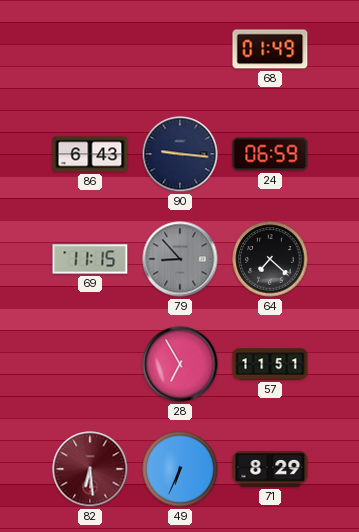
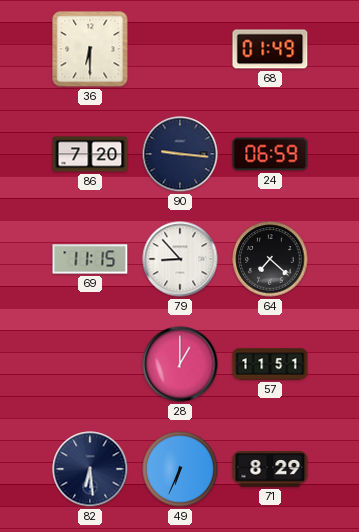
36: none -> 6:30 (90, 49)
86: 6:43 -> 7:20 (90, 154)
79 dial: grey -> white (180, 259)
28: 6:55 -> 1:00 (180, 364)
82 dial: burgundy -> navy (90, 469)
